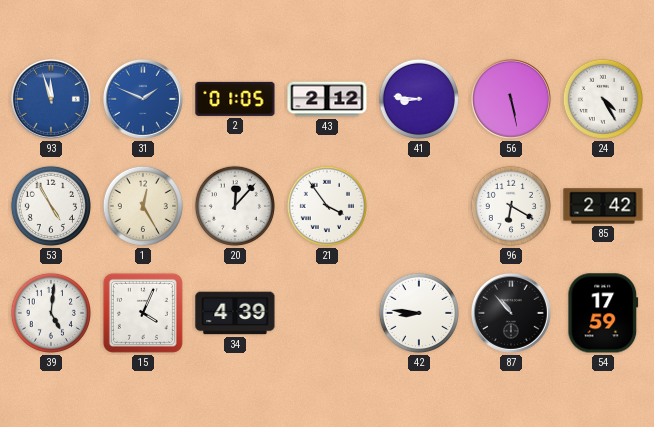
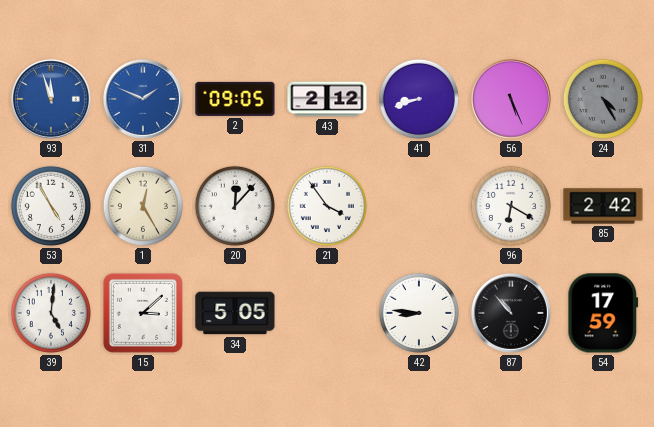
2: 01:05 -> 09:05 (235, 99)
41: 8:46 -> 8:42 (419, 99)
56: 5:28 -> 5:26 (511, 99)
24 dial: white -> grey (603, 99)
15: 4:04 -> 3:08 (143, 313)
34: 4:39 -> 5:05 (235, 313)
